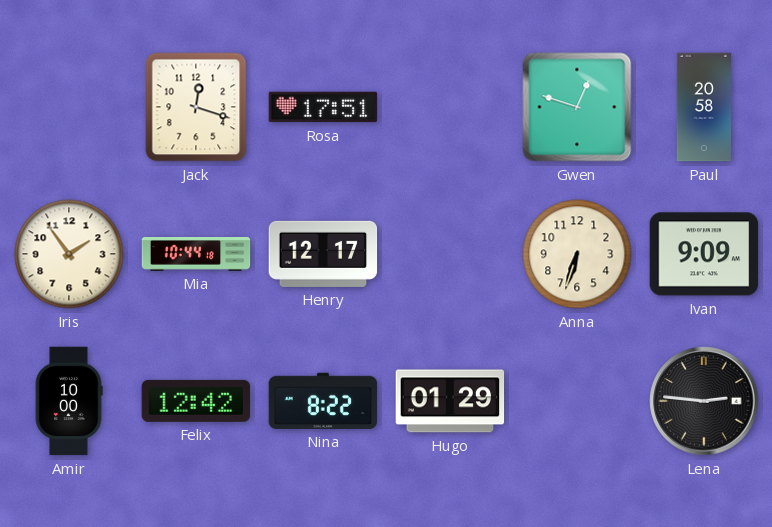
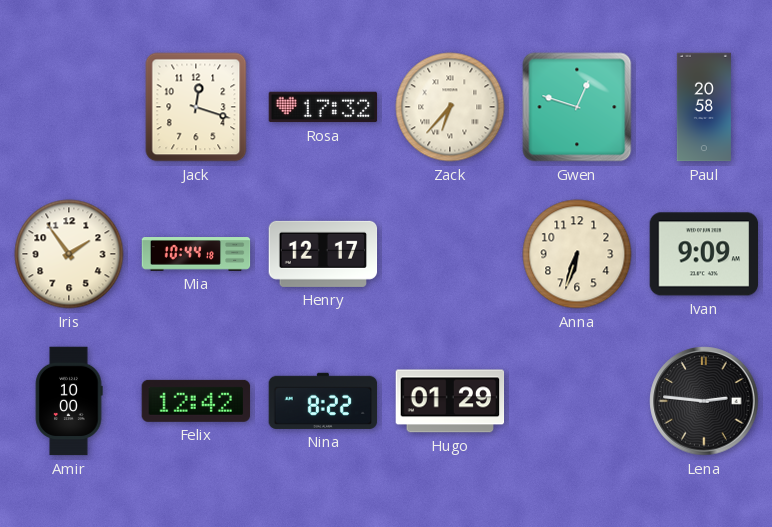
Rosa: 17:51 -> 17:32 (323, 107)
Zack: none -> 6:37 (450, 107)
